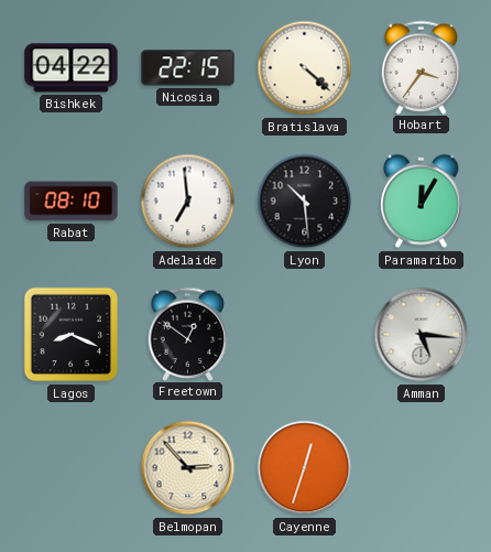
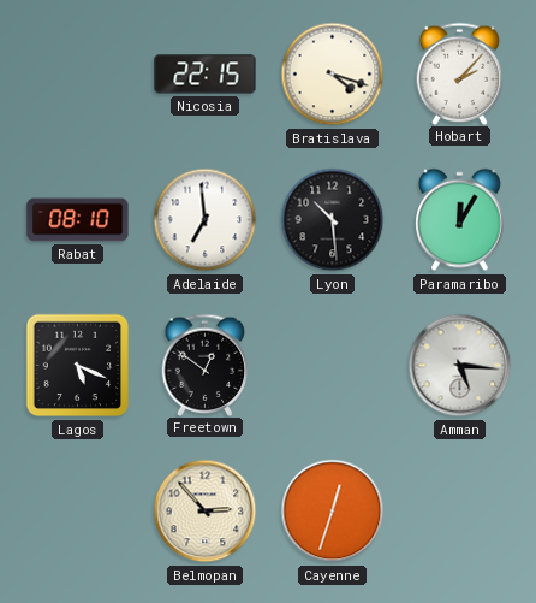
Bishkek: 04:22 -> none (72, 68)
Bratislava: 4:22 -> 4:18 (333, 75)
Hobart: 3:36 -> 2:07 (460, 73)
Lagos: 8:19 -> 5:19 (78, 366)
